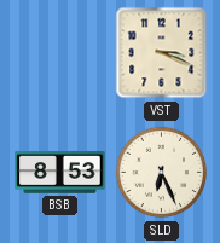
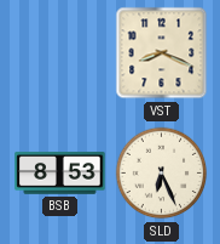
VST: 3:19 -> 8:19 (162, 53)
